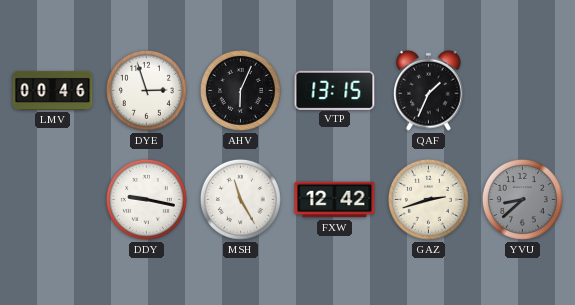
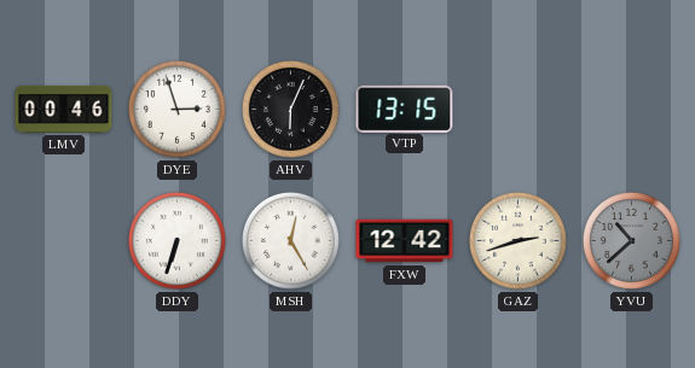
QAF: 1:34 -> none (429, 90)
DDY: 9:17 -> 6:33 (176, 240)
MSH: 11:25 -> 12:25 (290, 240)
YVU: 8:38 -> 10:38 (631, 240)
